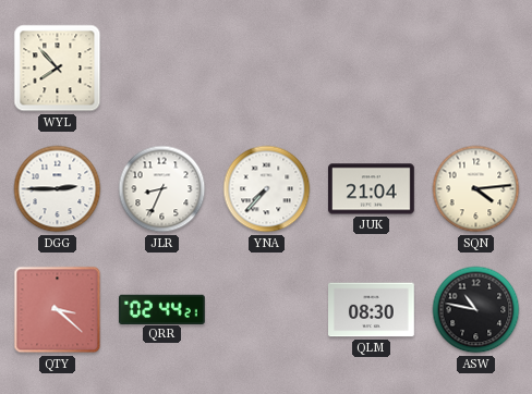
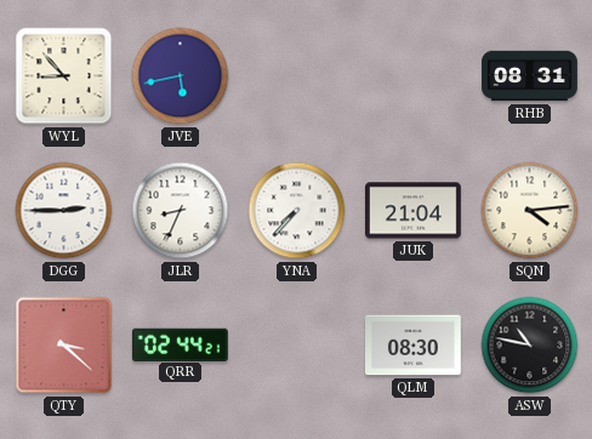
WYL: 7:53 -> 8:53 (64, 76)
JVE: none -> 5:43 (181, 76)
RHB: none -> 08:31 (530, 76)
